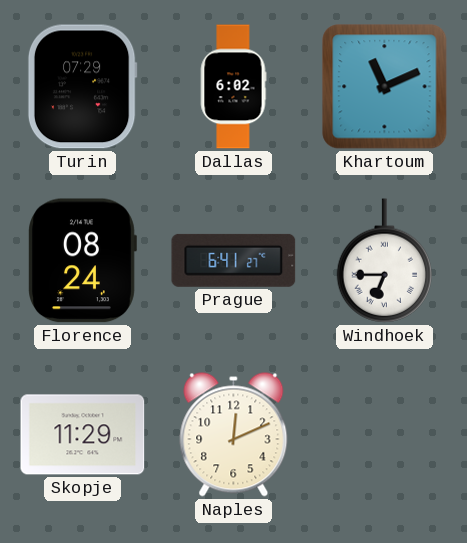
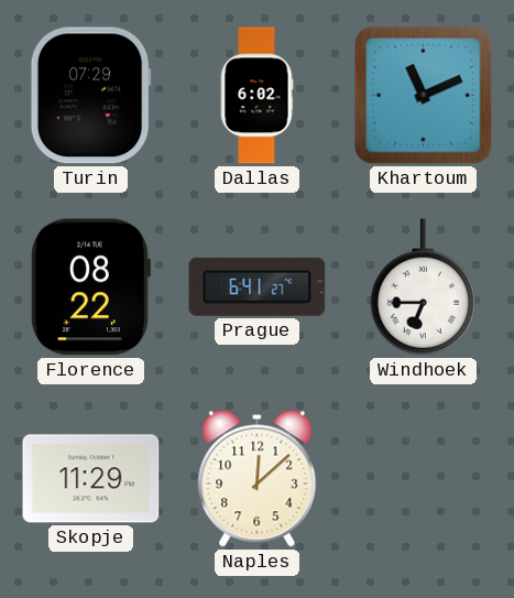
Florence: 08:24 -> 08:22 (90, 287)
Naples: 12:11 -> 12:08 (258, 479)
